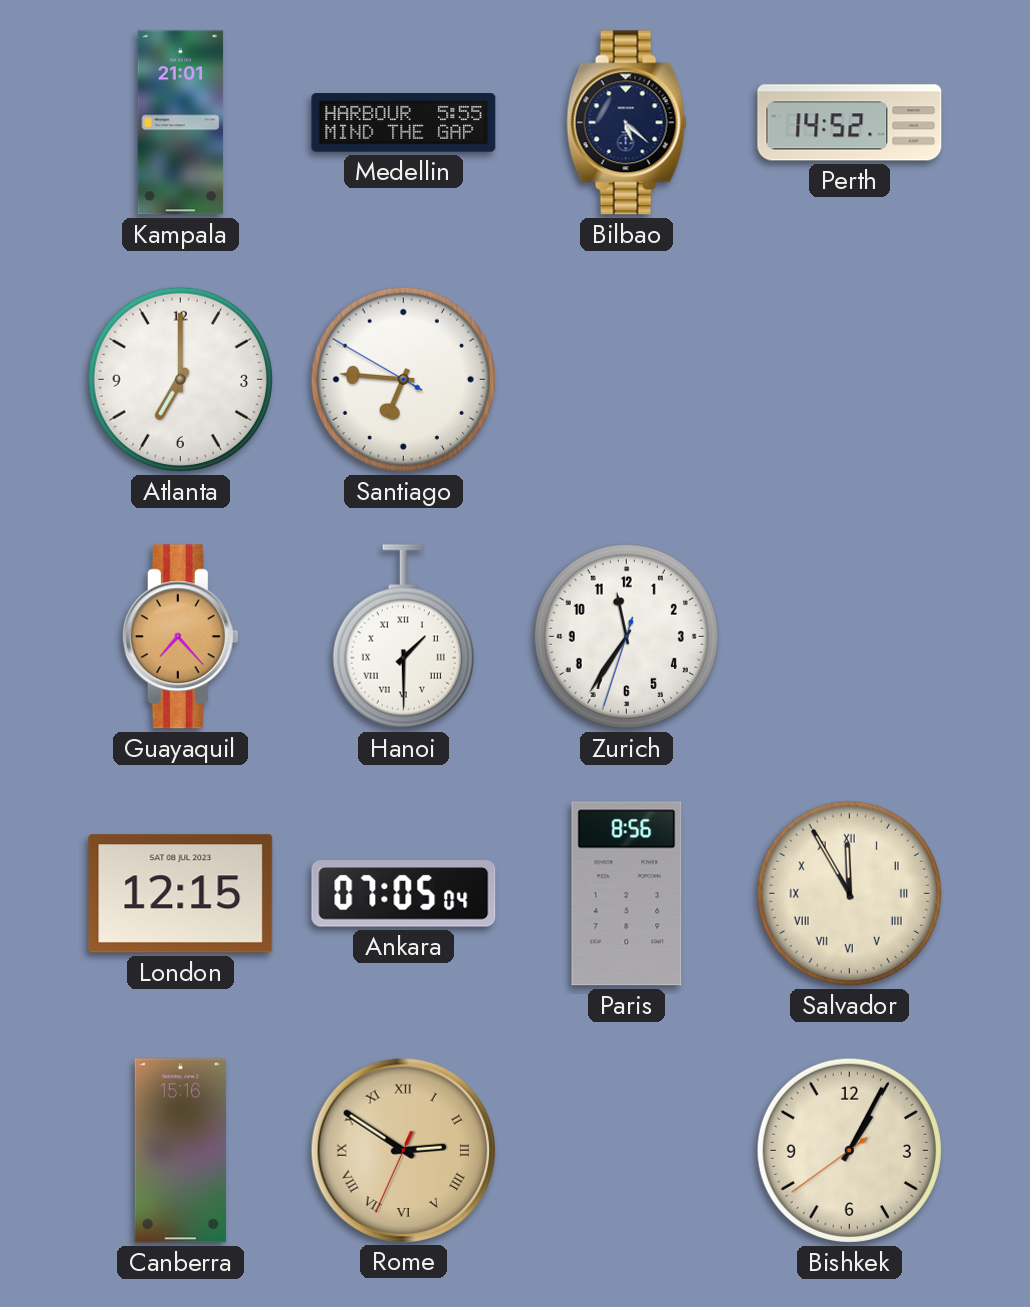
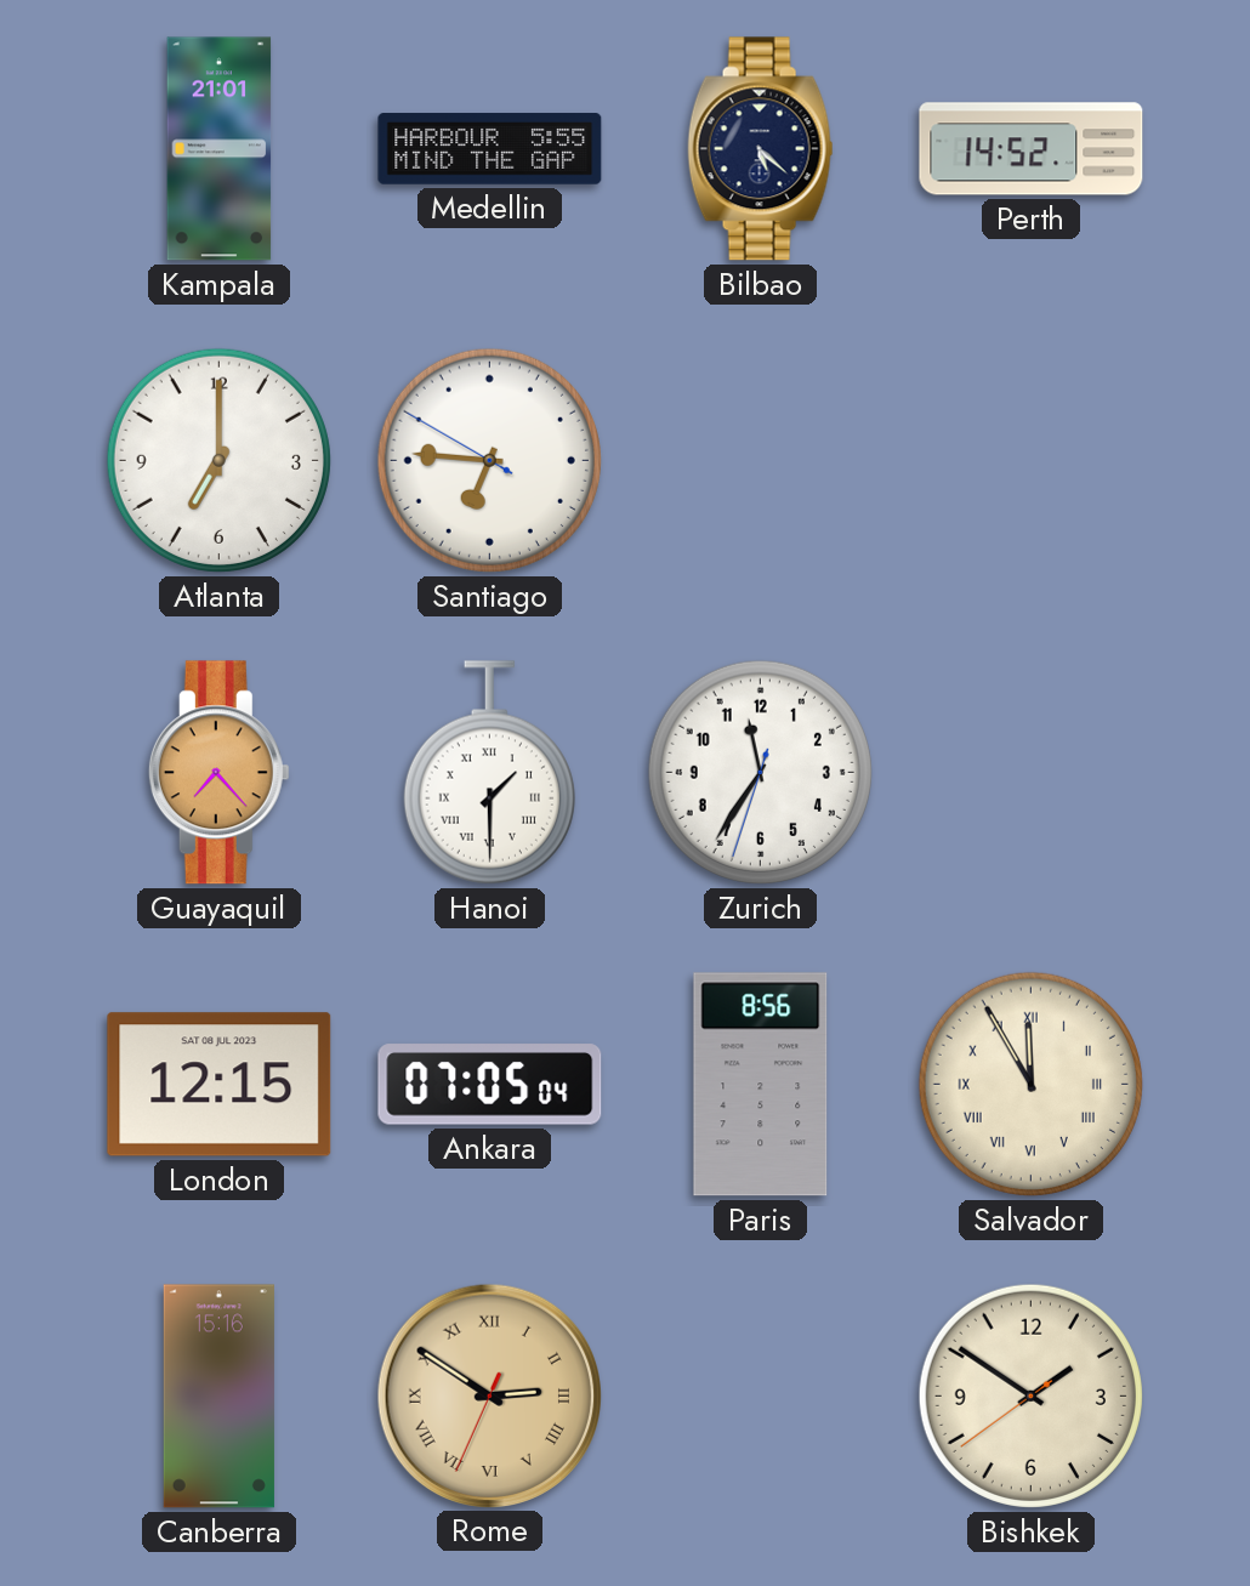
Bishkek: 1:04 -> 1:50 (1030, 1395)
